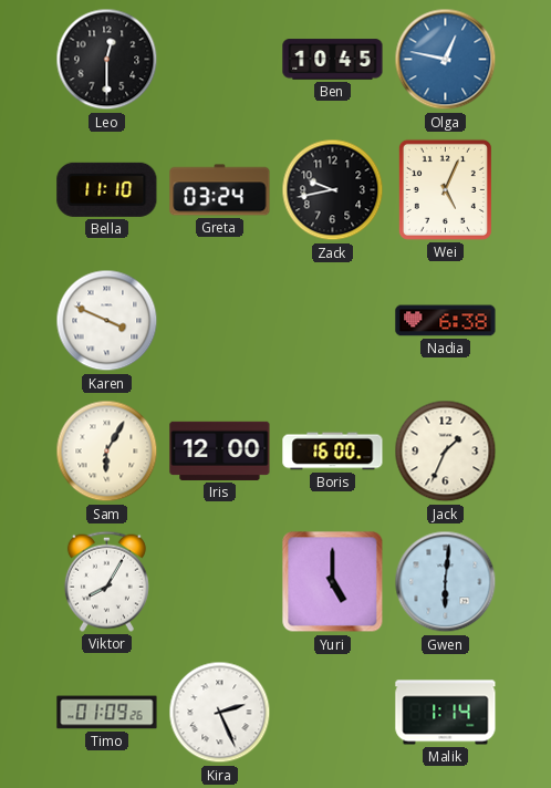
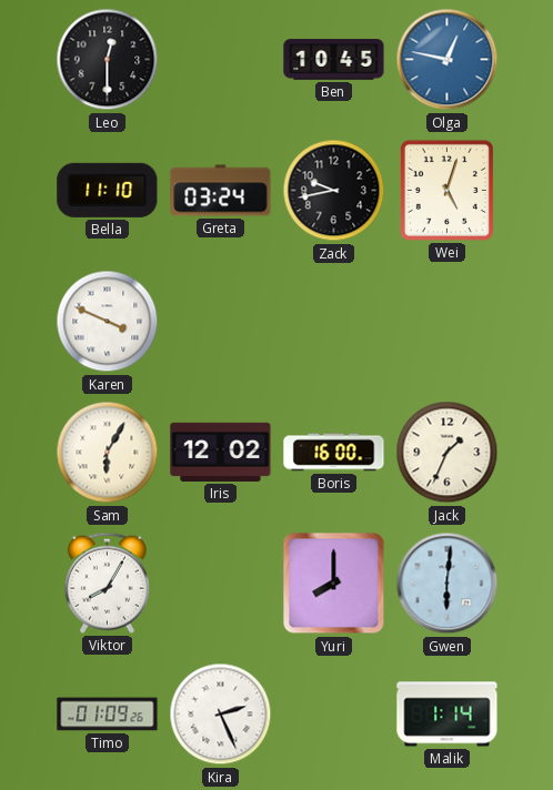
Wei: 5:04 -> 5:03 (446, 190)
Nadia: 6:38 -> none (446, 321)
Iris: 12:00 -> 12:02 (221, 452)
Yuri: 5:00 -> 8:00 (334, 584)
